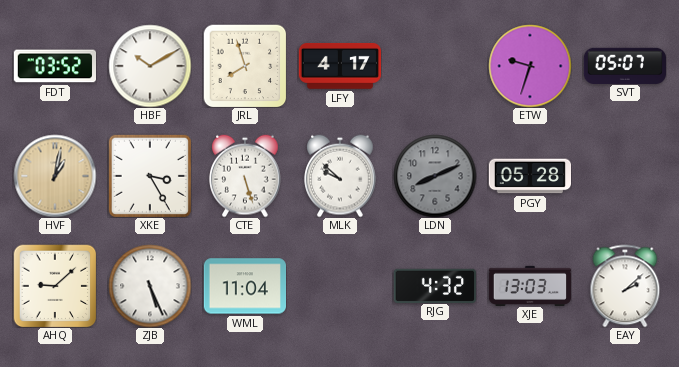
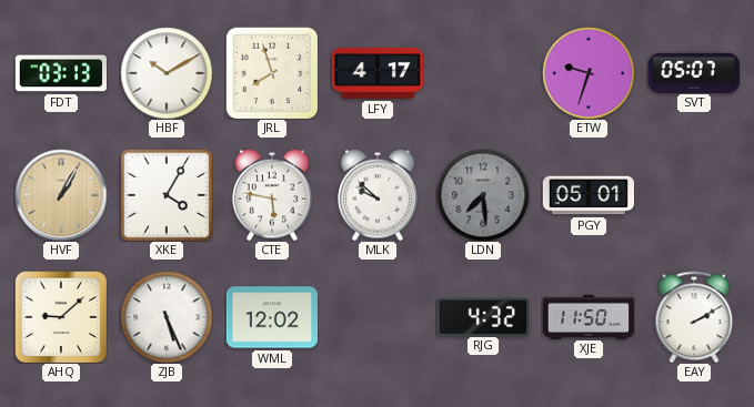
FDT: 03:52 -> 03:13 (60, 73)
HVF: 1:02 -> 1:05 (61, 195)
XKE: 3:25 -> 4:05 (167, 195)
CTE: 5:27 -> 5:47 (272, 195)
LDN: 8:11 -> 7:29 (483, 195)
PGY: 05:28 -> 05:01 (587, 195)
WML: 11:04 -> 12:02 (271, 317)
XJE: 13:03 -> 11:50 (589, 316)
EAY: 2:08 -> 2:10 (694, 317)
